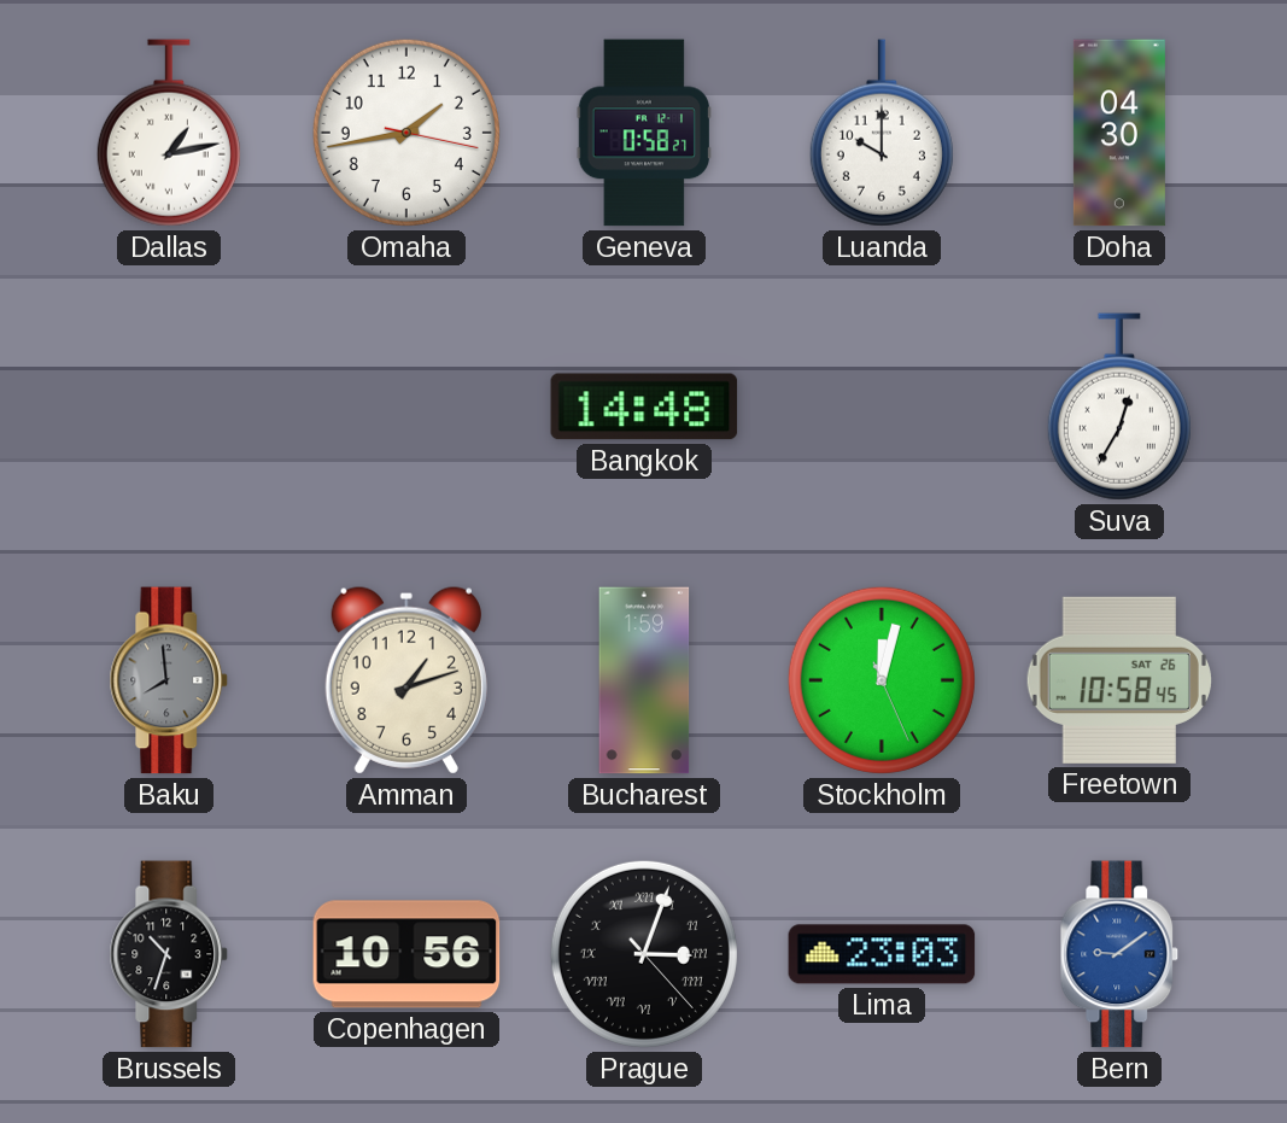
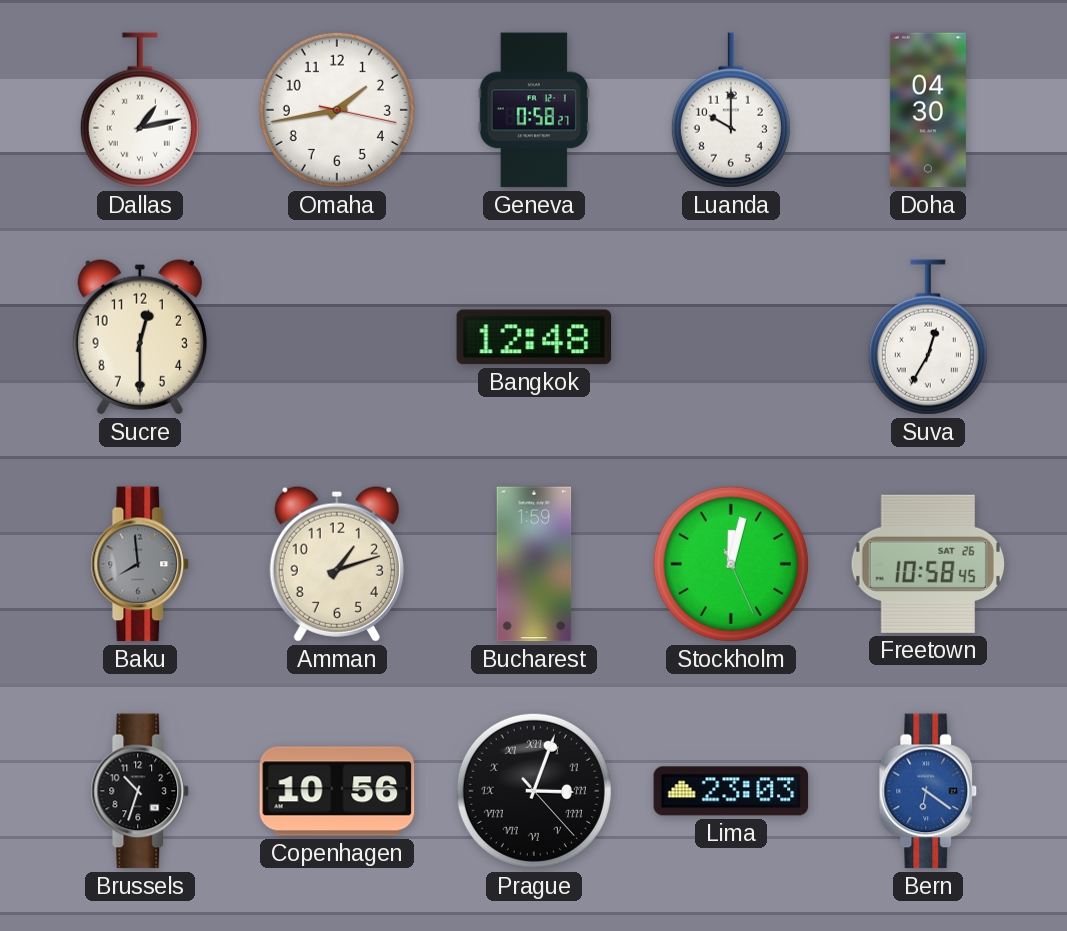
Sucre: none -> 12:30 (140, 337)
Bangkok: 14:48 -> 12:48 (534, 337)
Bern: 9:09 -> 6:21 (928, 791)
